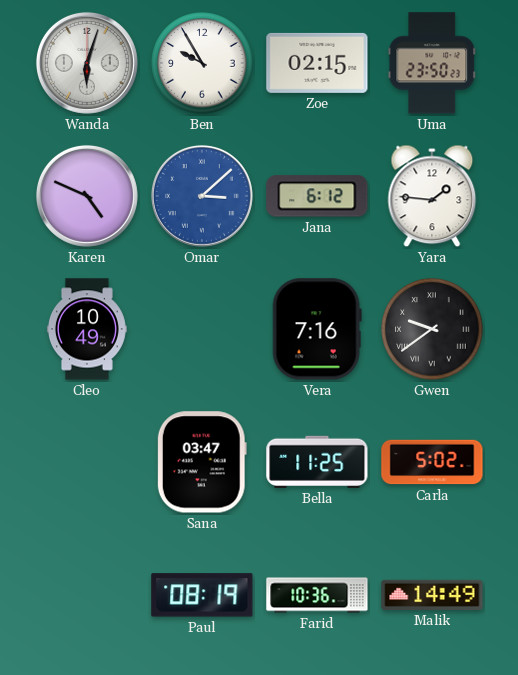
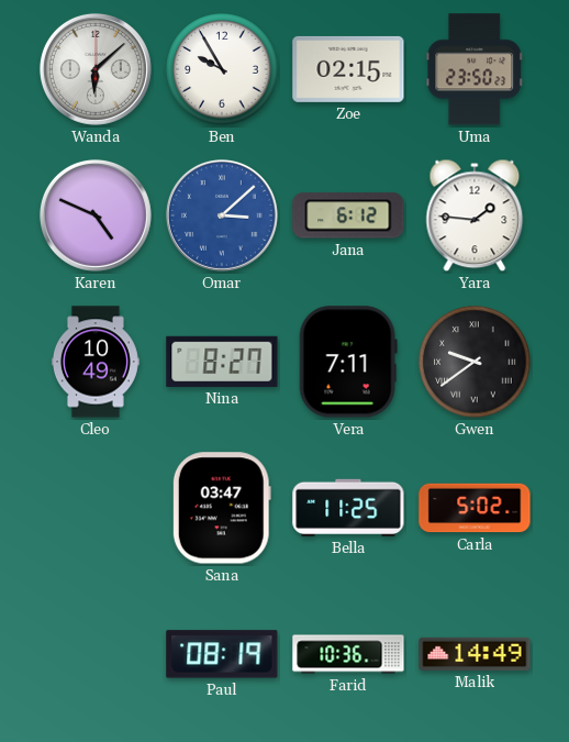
Wanda: 6:03 -> 6:08 (96, 69)
Nina: none -> 8:27 (222, 362)
Vera: 7:16 -> 7:11 (348, 362)
